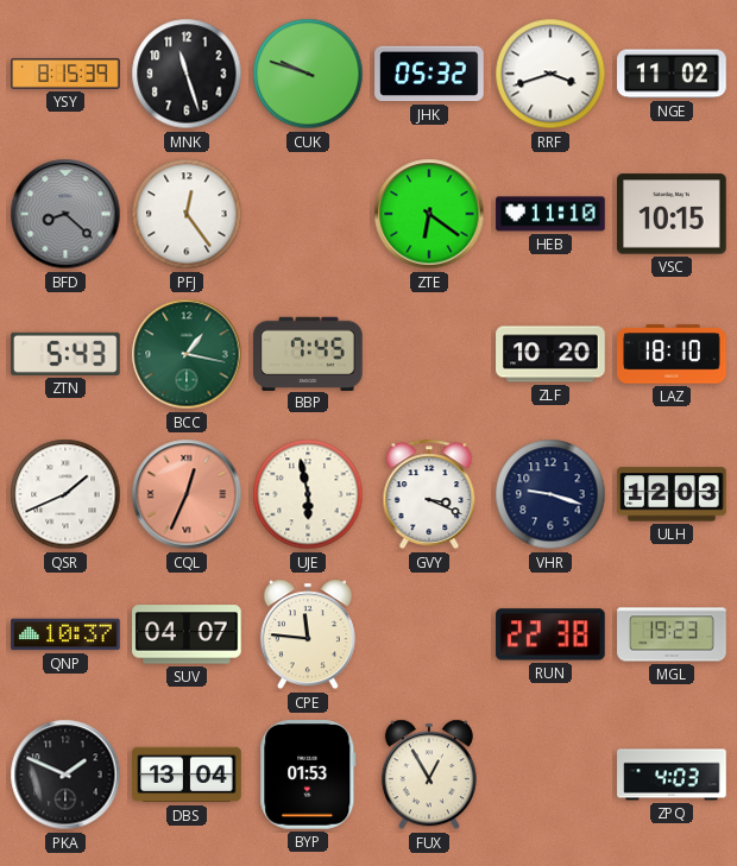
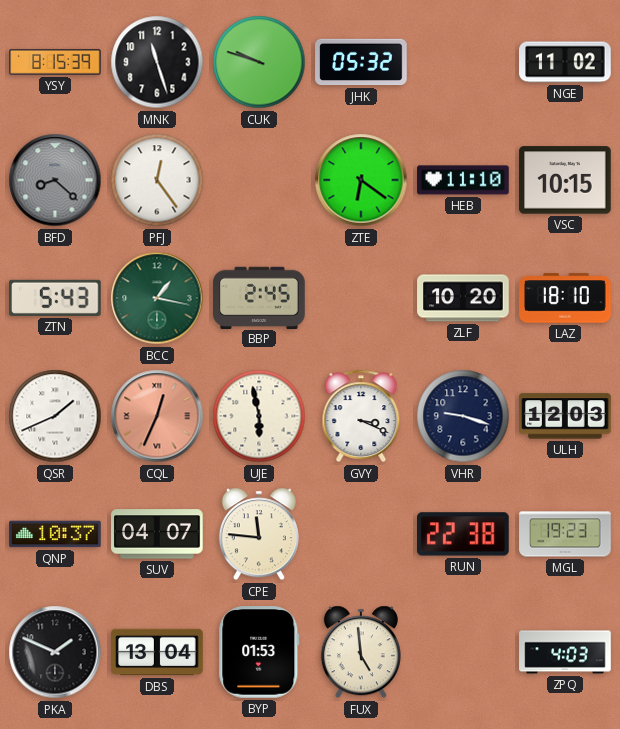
RRF: 3:42 -> none (550, 74)
BBP: 7:45 -> 2:45 (259, 297)
FUX: 12:55 -> 4:59 (361, 652)
